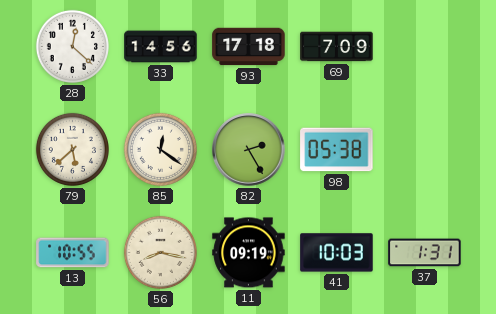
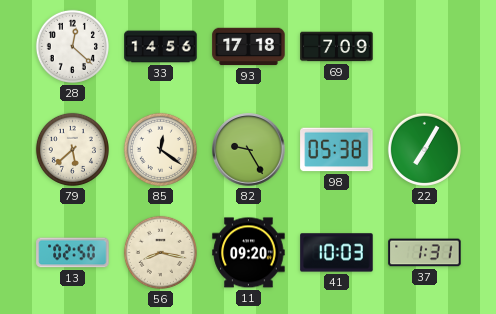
82: 2:25 -> 9:25 (249, 150)
22: none -> 7:05 (424, 149)
13: 10:55 -> 02:50 (73, 253)
11: 09:19 -> 09:20 (249, 253)
